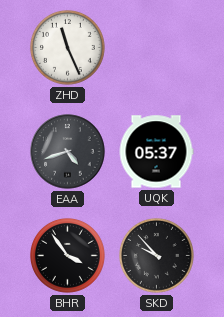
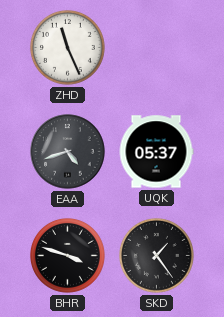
BHR: 3:54 -> 3:48 (68, 256)
SKD: 9:53 -> 1:24 (157, 256)
